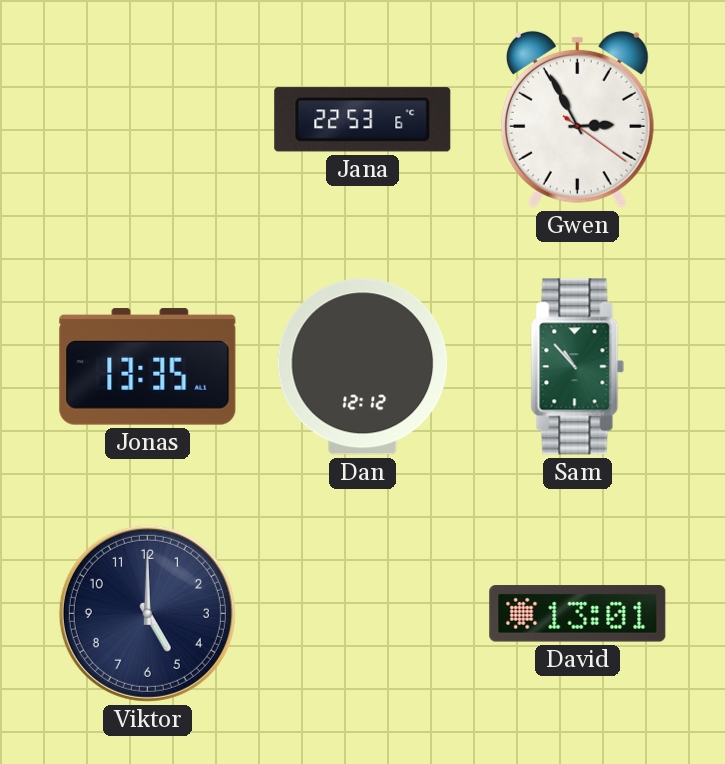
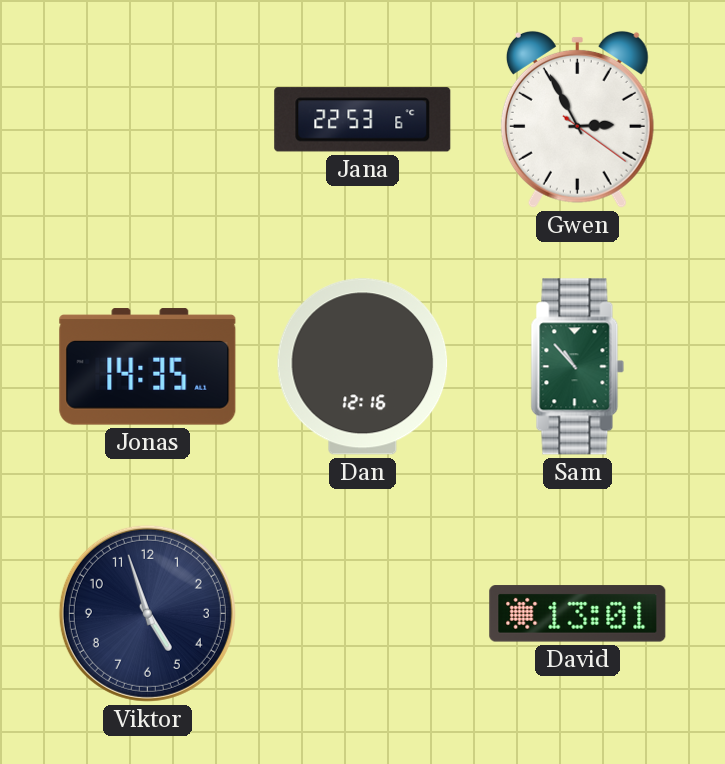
Jonas: 13:35 -> 14:35 (148, 367)
Dan: 12:12 -> 12:16 (363, 367)
Viktor: 5:00 -> 4:57 (147, 613)
